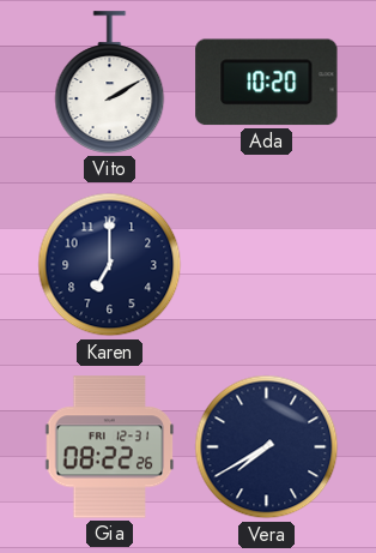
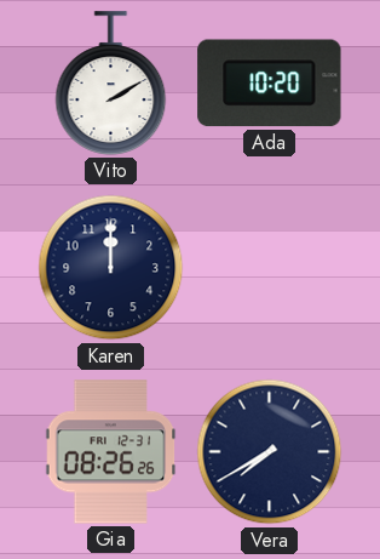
Karen: 7:00 -> 12:00 (111, 268)
Gia: 08:22 -> 08:26 (111, 452)
